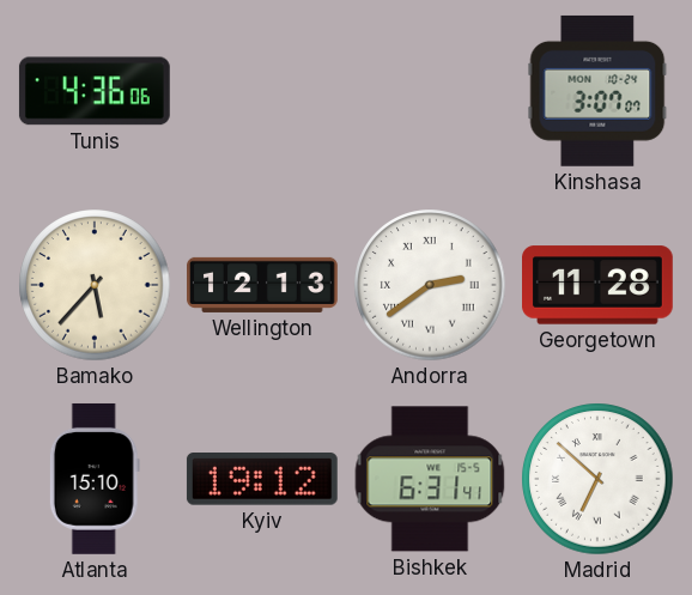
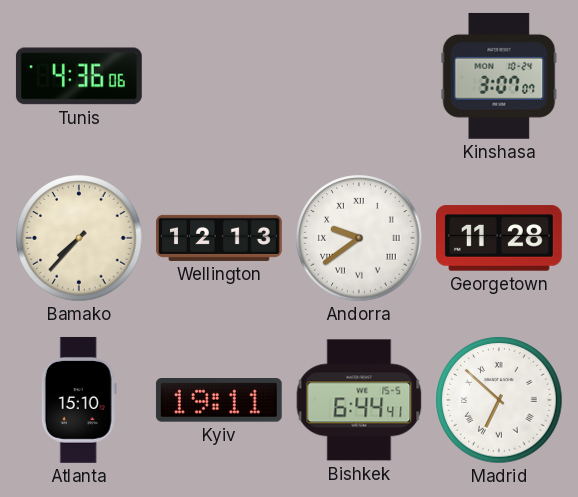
Bamako: 5:37 -> 7:37 (79, 238)
Andorra: 2:39 -> 9:39 (359, 238)
Kyiv: 19:12 -> 19:11 (219, 401)
Bishkek: 6:31 -> 6:44 (359, 400)
